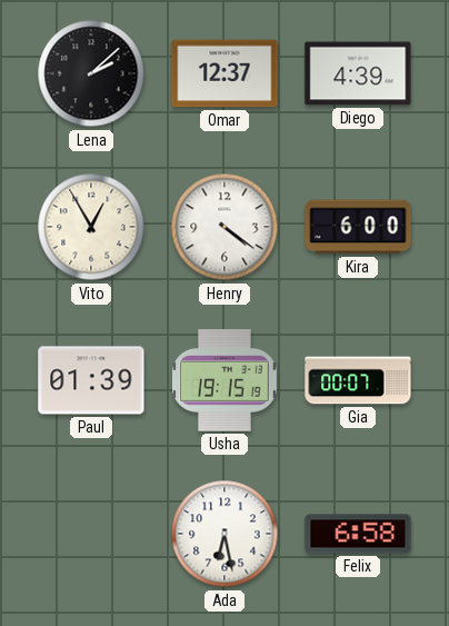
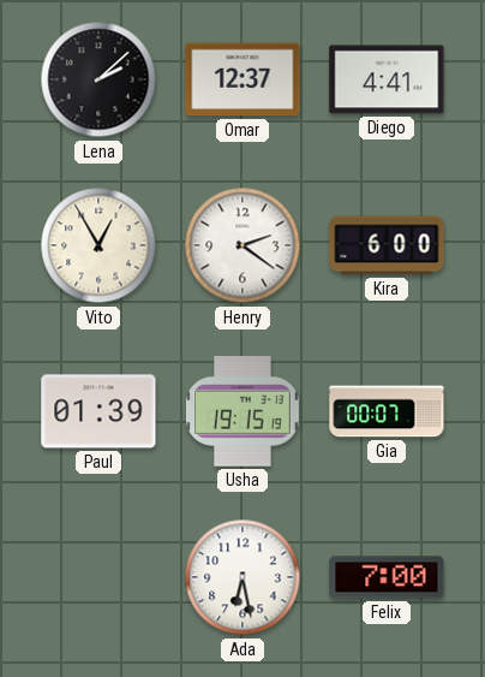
Diego: 4:39 -> 4:41 (387, 79)
Henry: 4:21 -> 2:21 (242, 245)
Felix: 6:58 -> 7:00 (387, 577)
